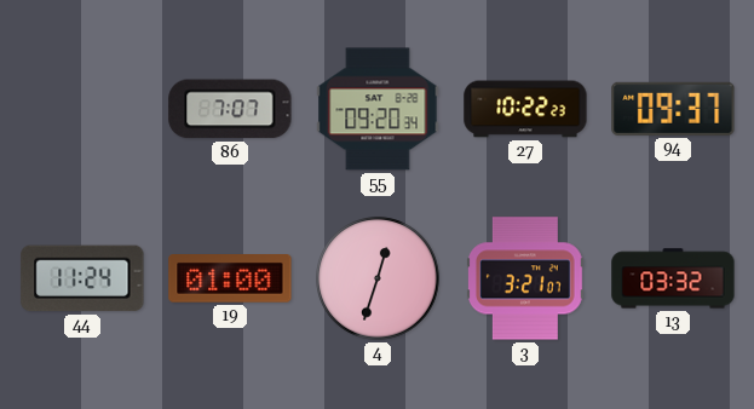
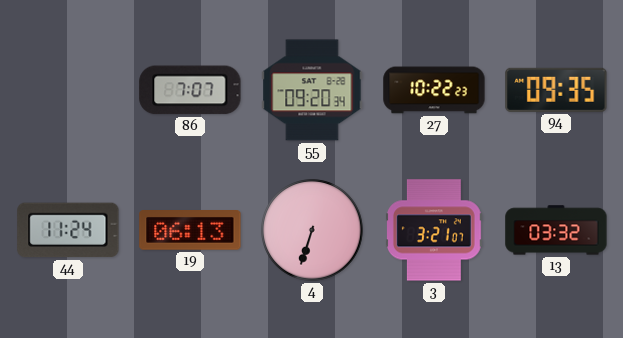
94: 09:37 -> 09:35 (556, 90)
19: 01:00 -> 06:13 (190, 230)
4: 12:33 -> 6:33 (312, 230)
